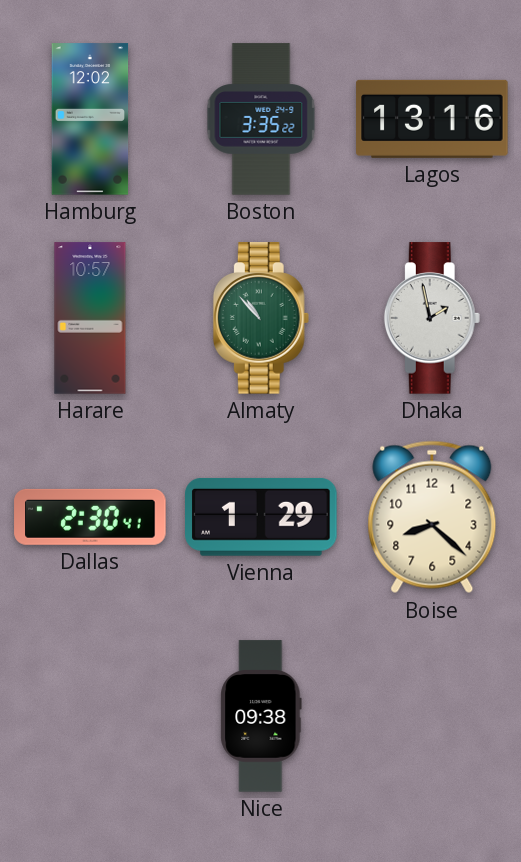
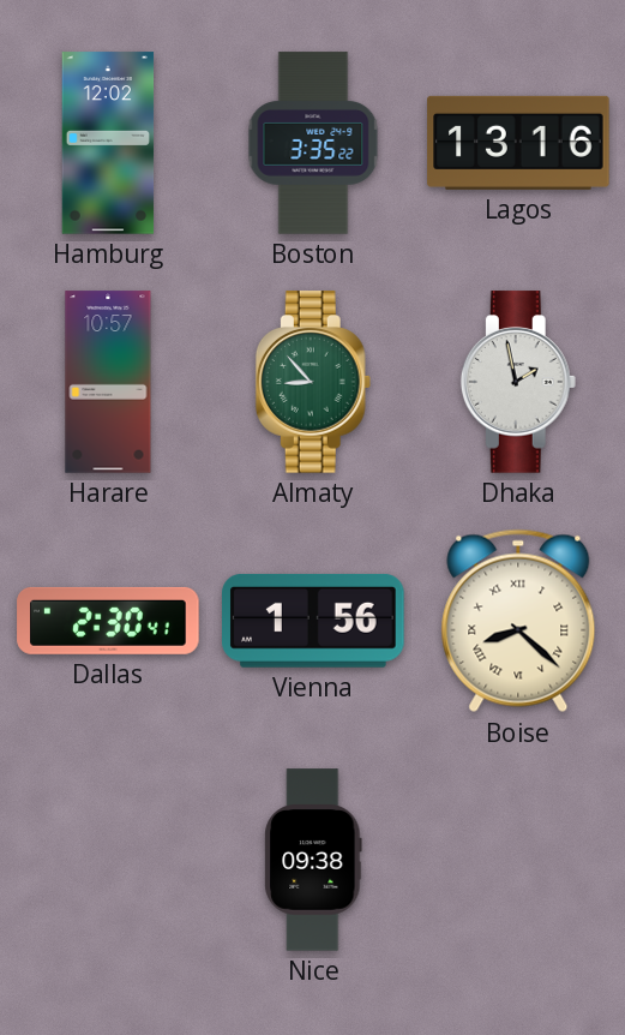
Almaty: 10:53 -> 8:53 (313, 382)
Vienna: 1:29 -> 1:56 (313, 621)
Boise numerals: Arabic -> Roman (518, 621)
